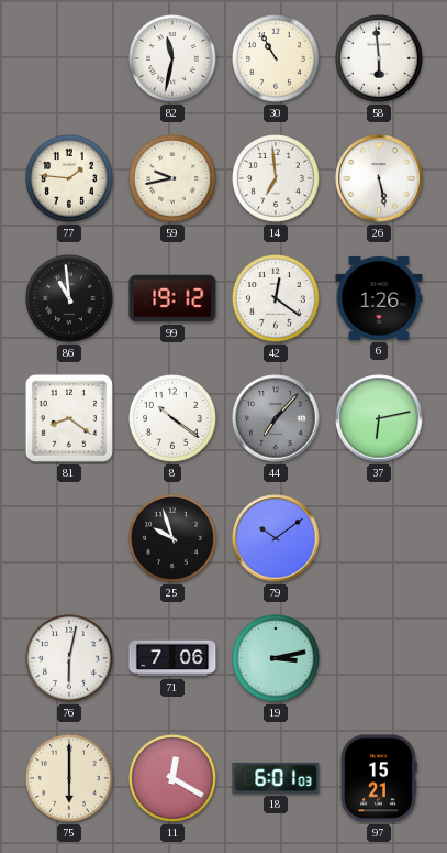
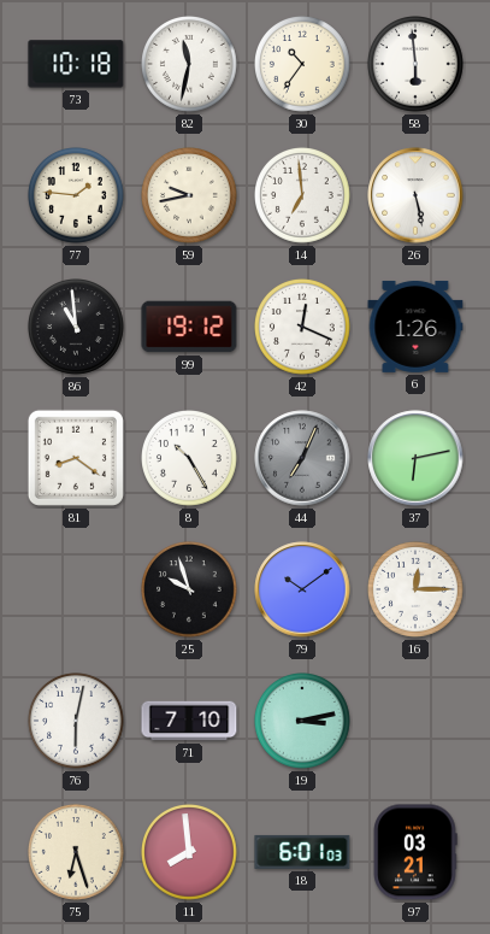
73: none -> 10:18 (76, 64)
30: 10:55 -> 10:36 (303, 65)
42: 12:21 -> 12:19 (303, 328)
8: 10:21 -> 10:25 (190, 459)
44: 7:07 -> 7:04 (302, 458)
16: none -> 12:15 (417, 591)
71: 7:06 -> 7:10 (189, 721)
75: 6:00 -> 6:27 (77, 853)
11: 12:20 -> 7:59 (190, 853)
97: 15:21 -> 03:21 (415, 852)
